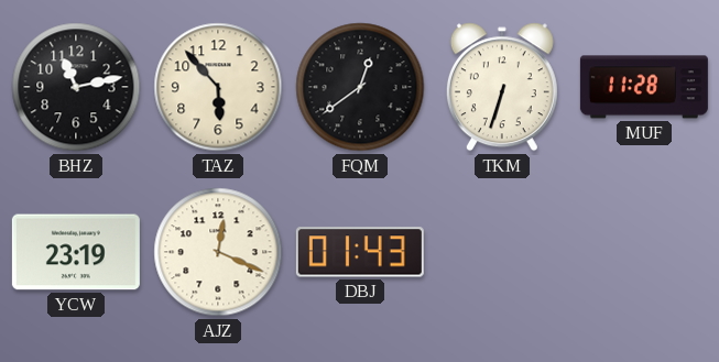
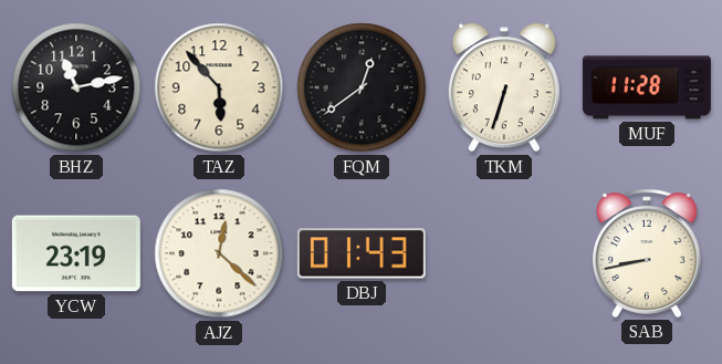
AJZ: 12:19 -> 12:22 (219, 253)
SAB: none -> 8:43 (647, 253)
